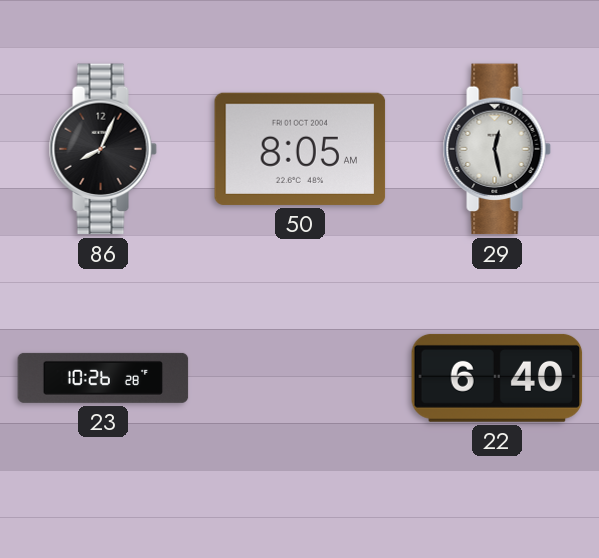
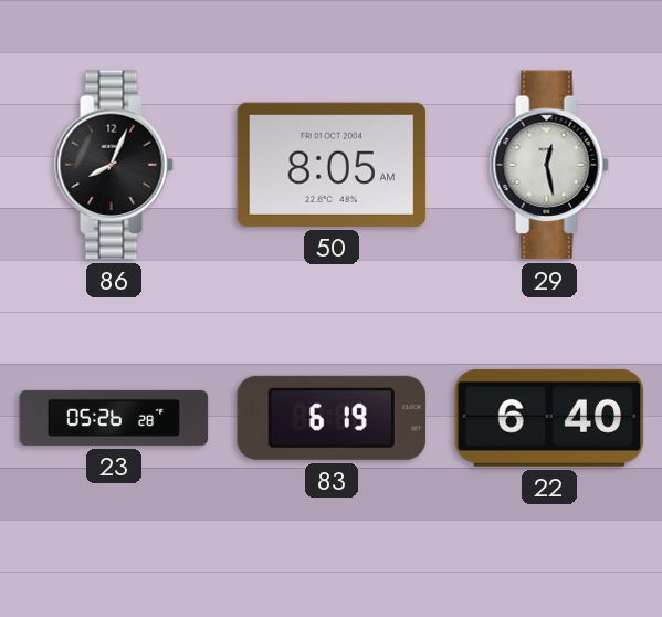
23: 10:26 -> 05:26 (114, 418)
83: none -> 6:19 (332, 418)
